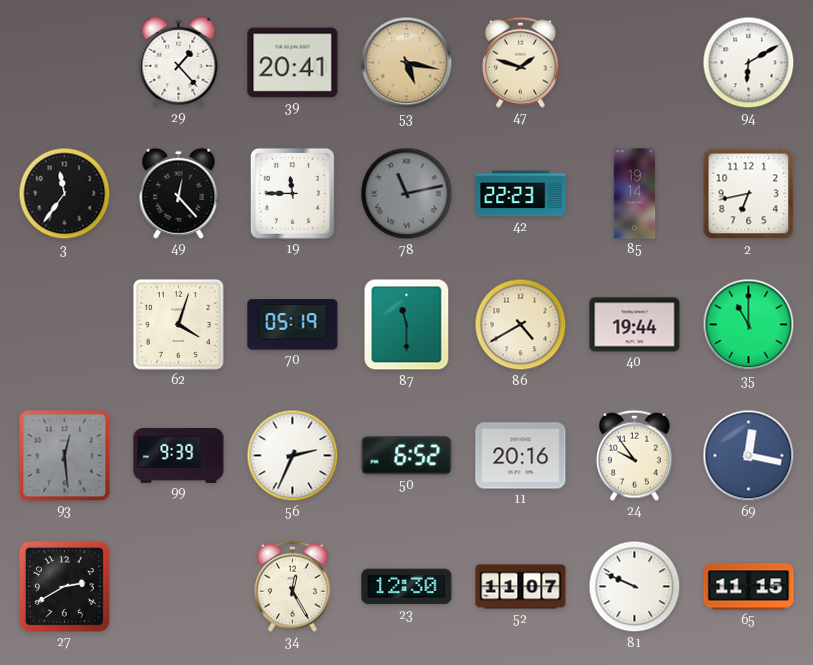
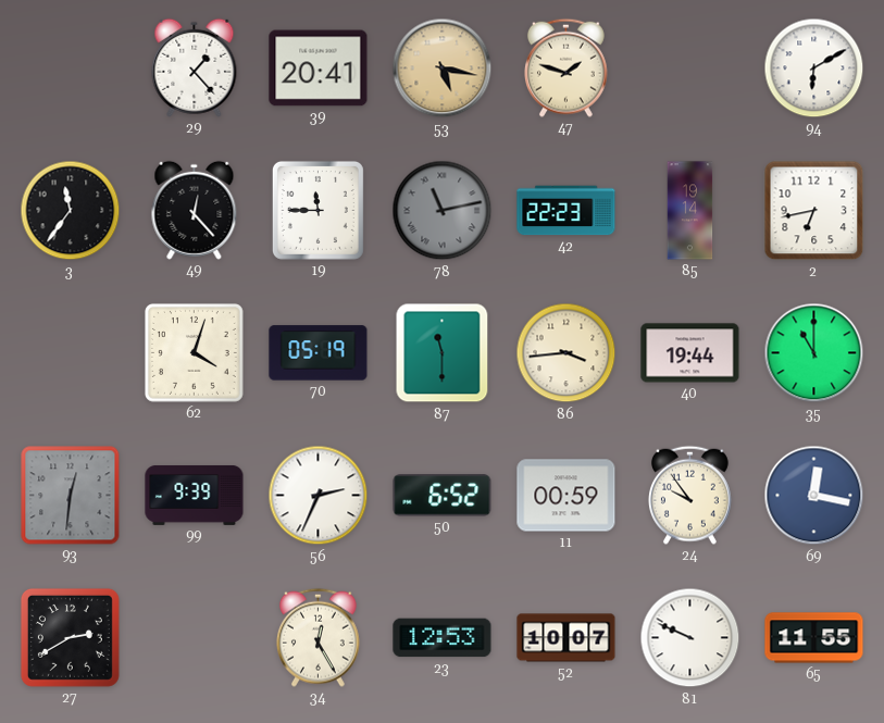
86: 4:40 -> 3:44 (566, 353)
93: 12:29 -> 12:31 (71, 496)
11: 20:16 -> 00:59 (566, 496)
23: 12:30 -> 12:53 (443, 638)
52: 11:07 -> 10:07 (566, 638)
65: 11:15 -> 11:55 (814, 638)
